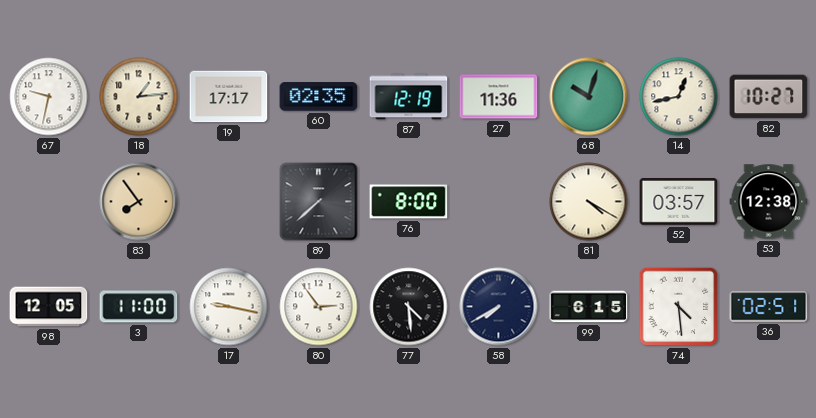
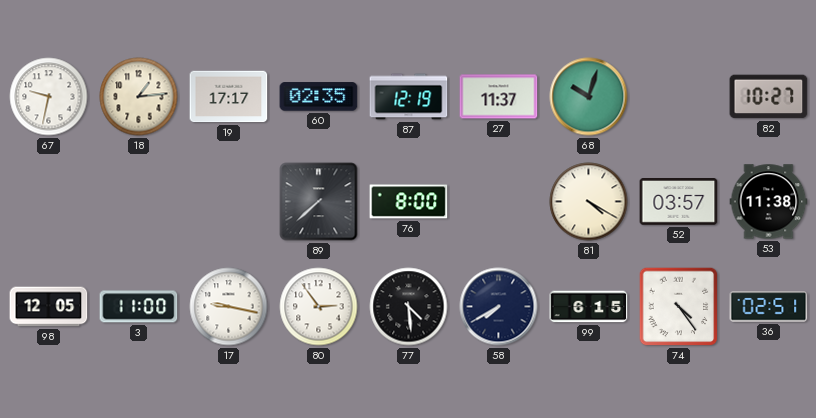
27: 11:36 -> 11:37 (499, 97)
14: 12:43 -> none (679, 97)
83: 7:54 -> none (139, 202)
53: 12:38 -> 11:38 (769, 202)
74: 4:29 -> 4:24 (679, 307)
